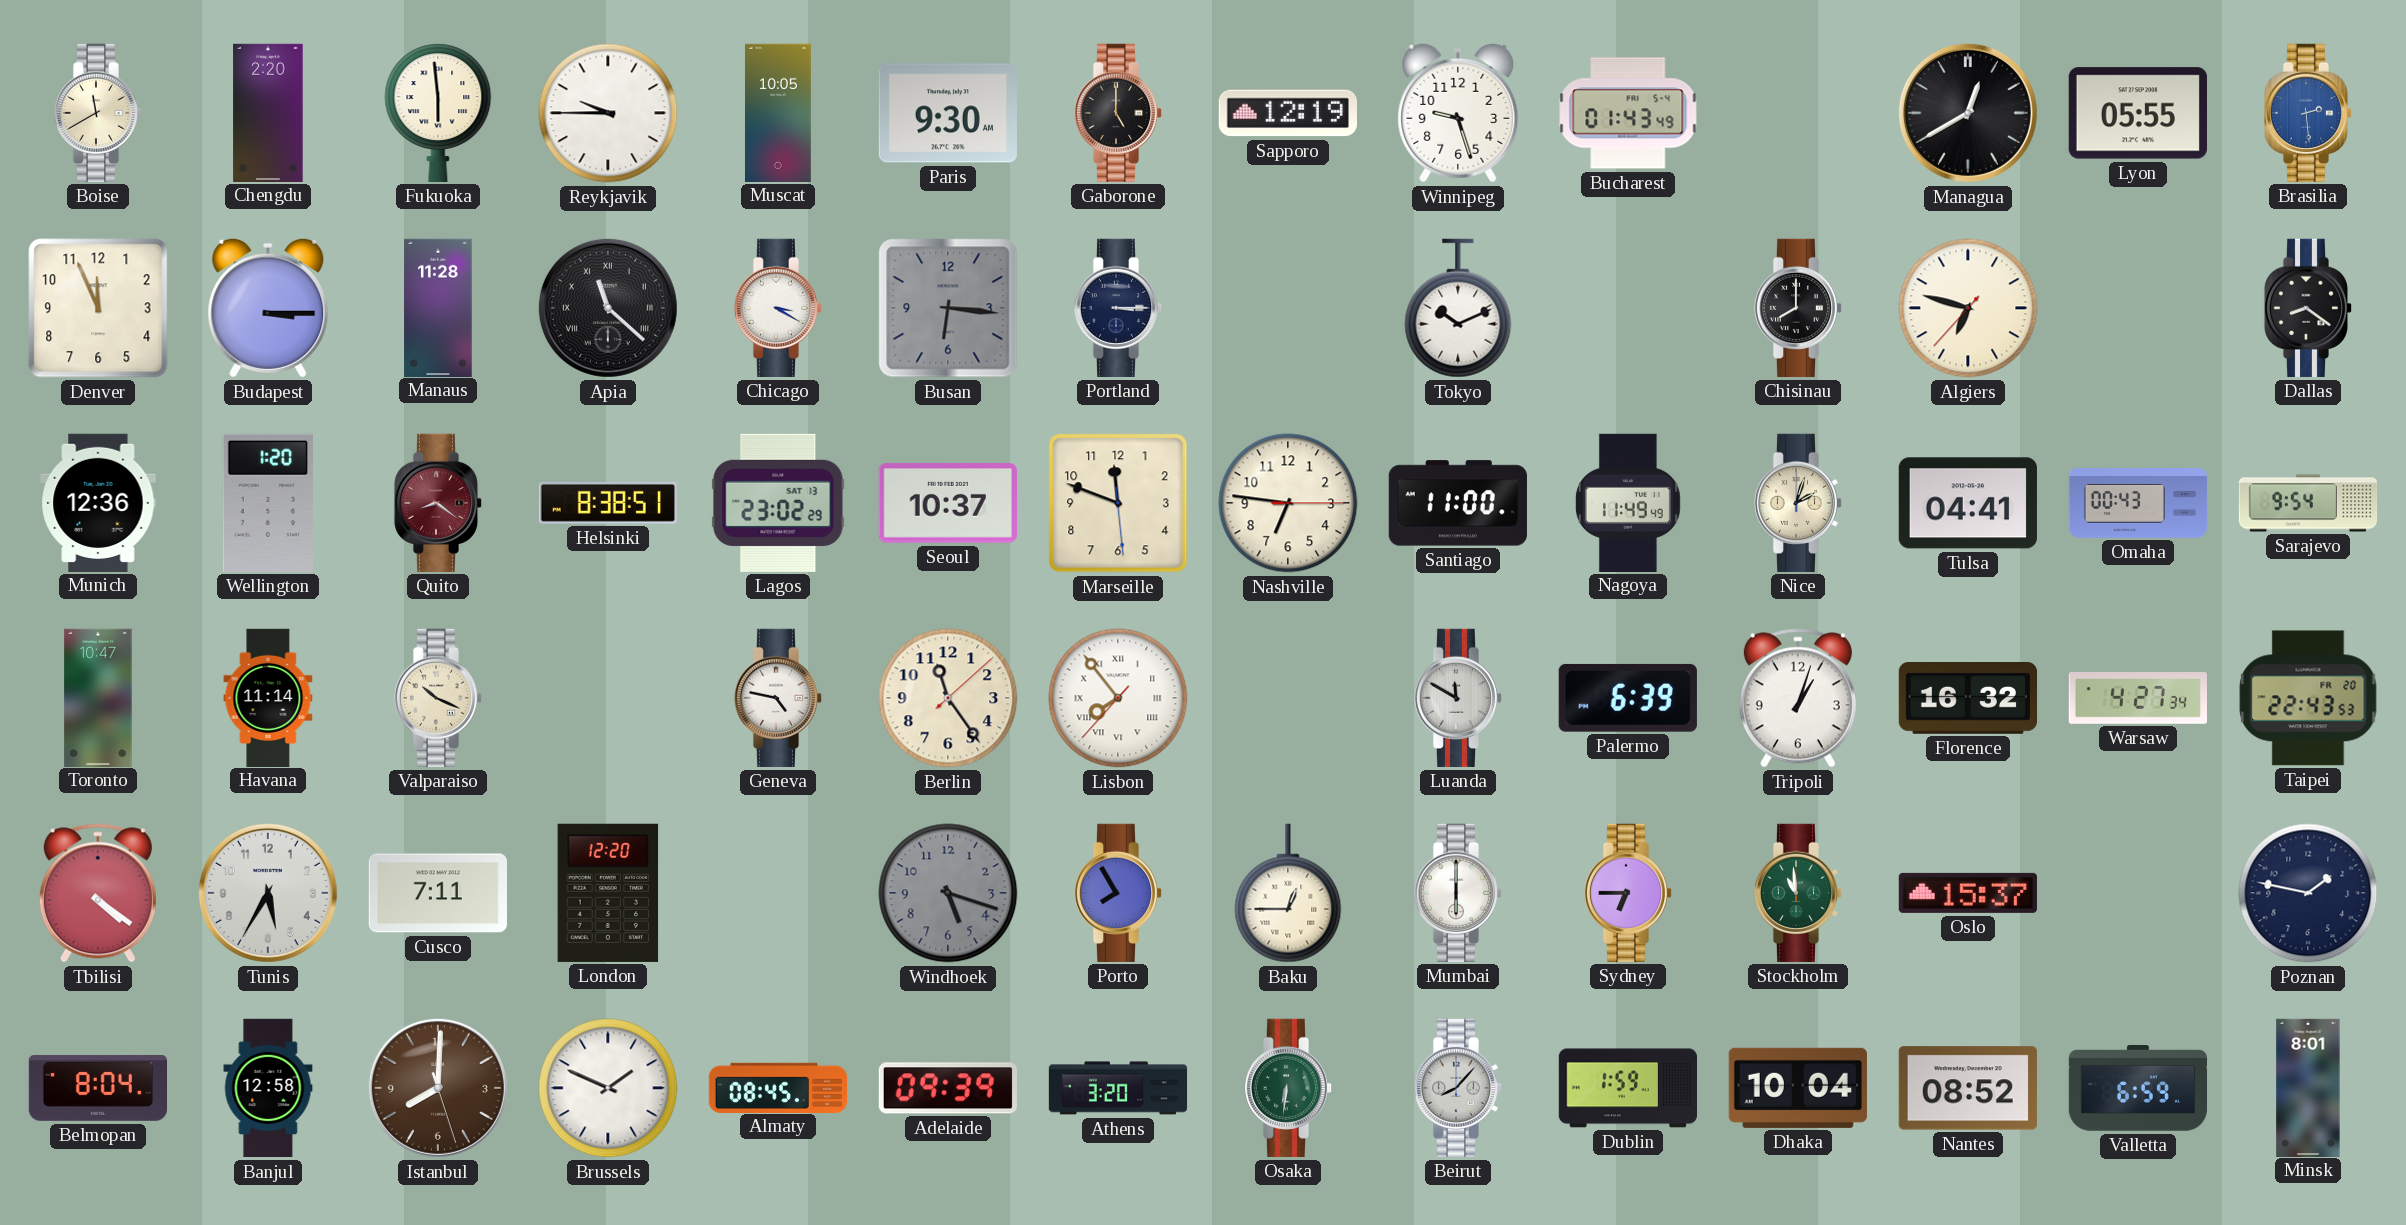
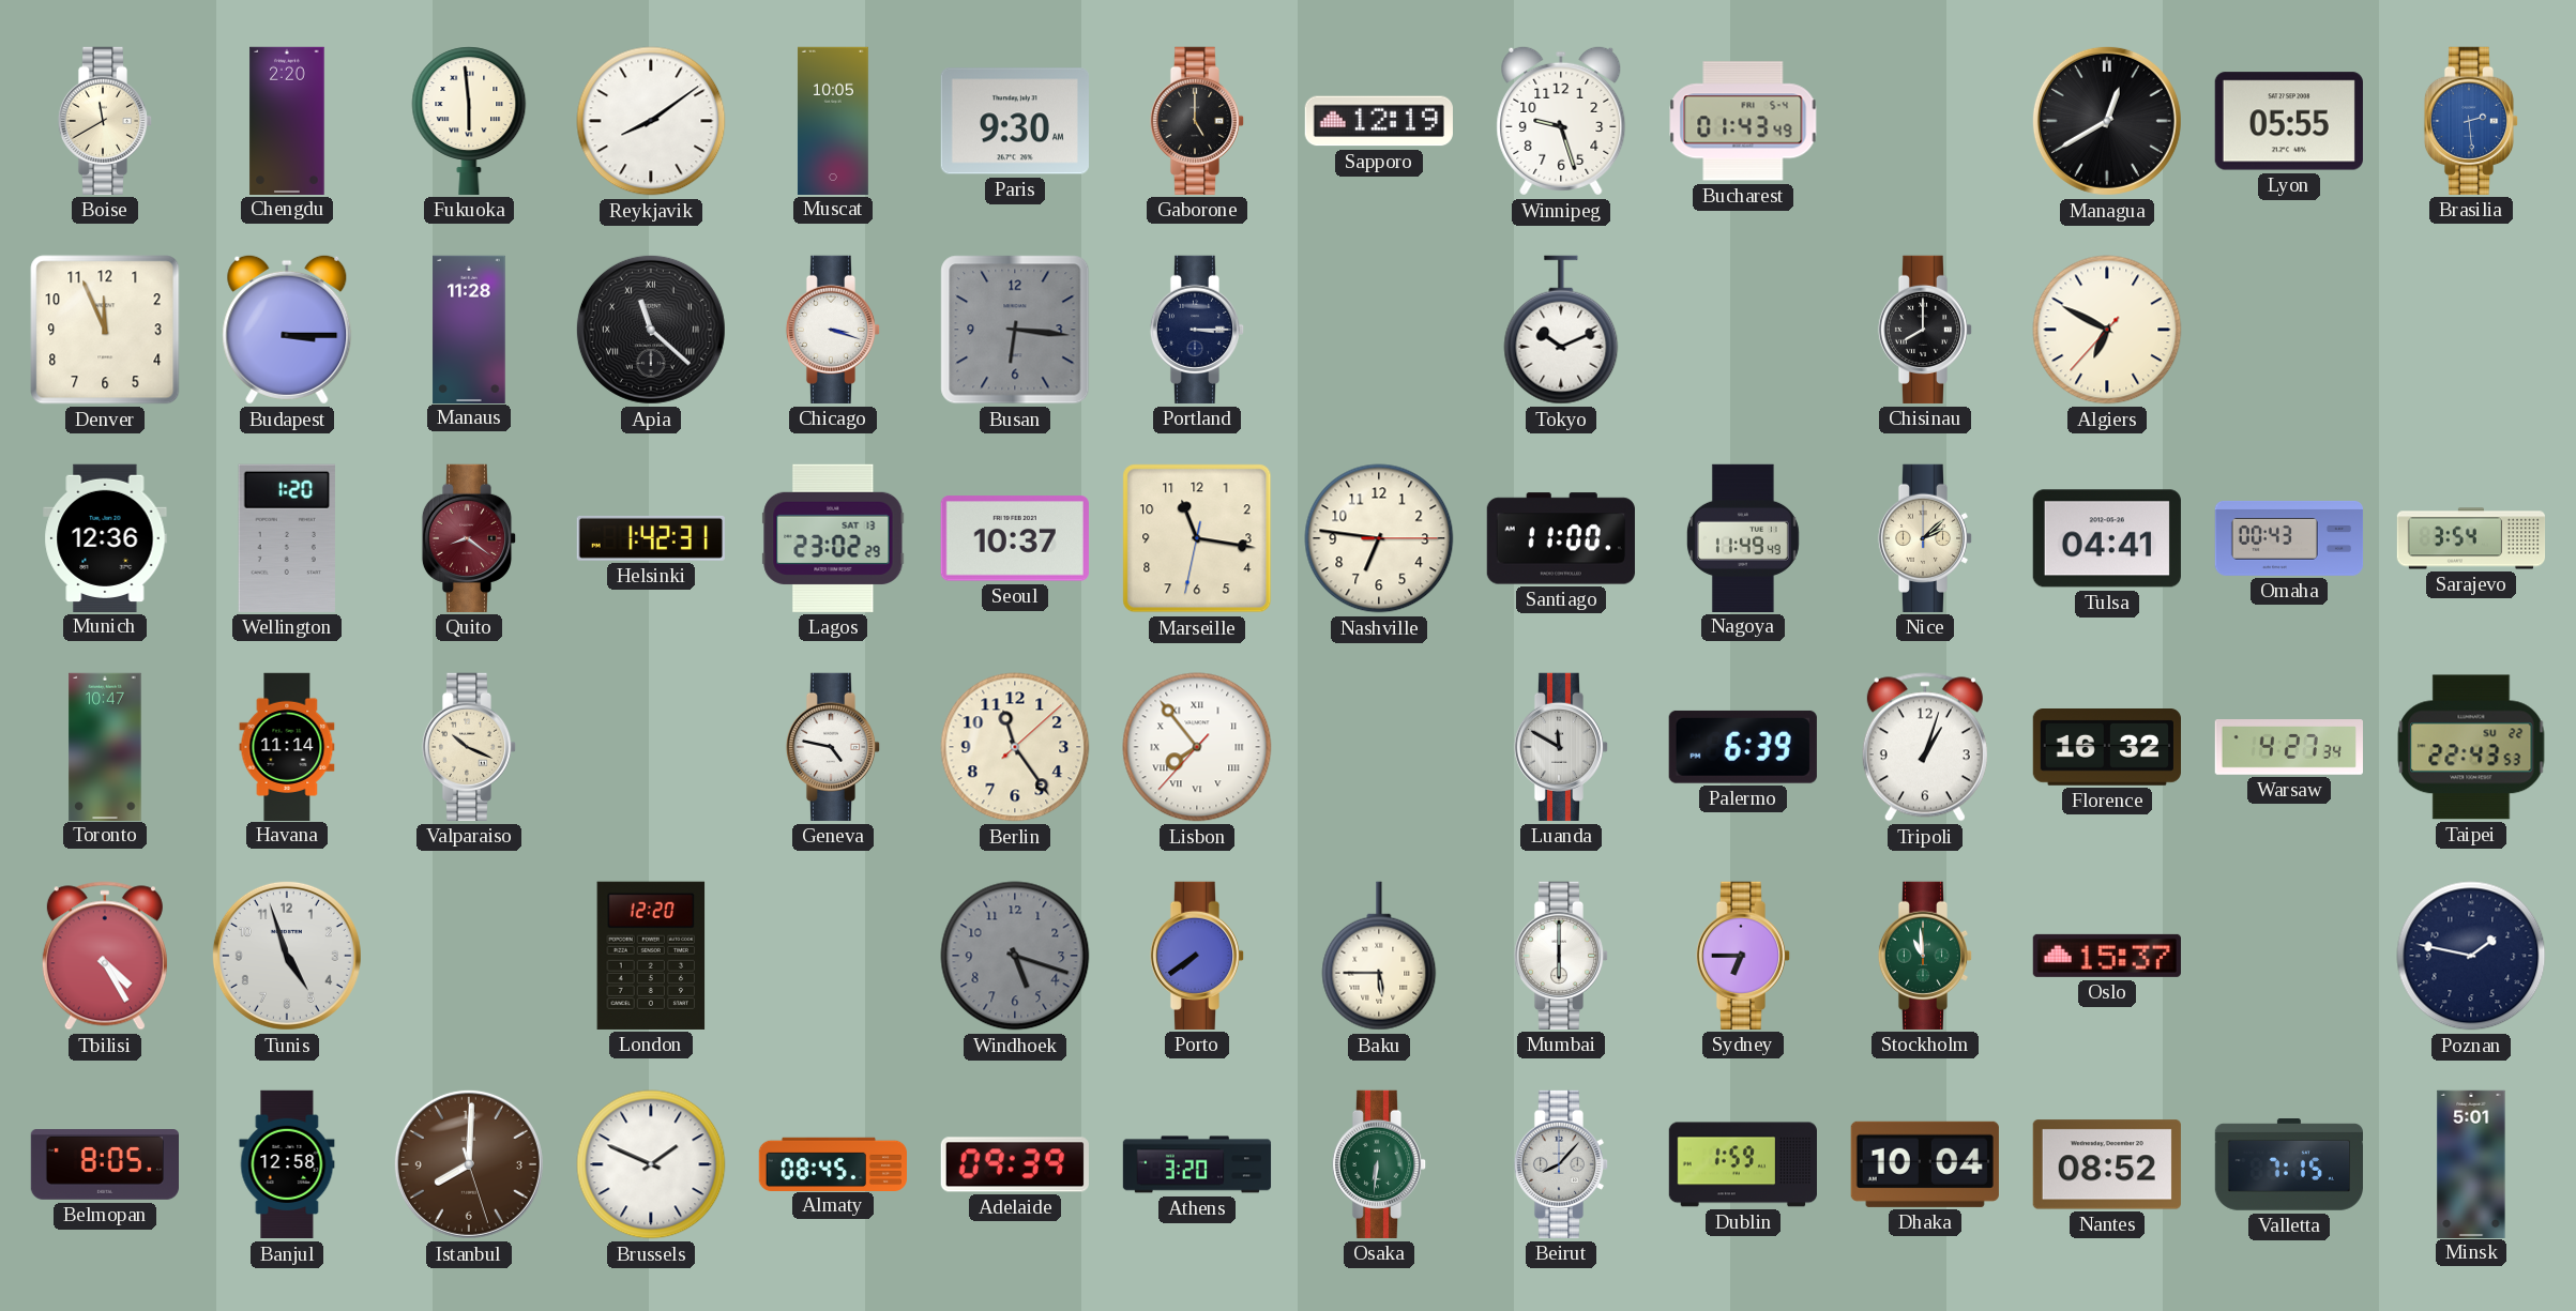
Reykjavik: 9:45 -> 8:09 (651, 121)
Chicago: 3:20 -> 3:18 (833, 330)
Algiers: 6:47 -> 6:49 (2107, 330)
Dallas: 8:21 -> none (2308, 308)
Helsinki: 8:38 -> 1:42 (651, 538)
Marseille: 11:48 -> 11:16 (1197, 538)
Nice: 2:03 -> 2:08 (1925, 538)
Sarajevo: 9:54 -> 3:54 (2471, 538)
Taipei date: FR 20 -> SU 22 (2471, 747)
Tbilisi: 4:21 -> 4:25 (105, 956)
Tunis: 5:35 -> 4:57 (287, 956)
Cusco: 7:11 -> none (438, 893)
Porto: 7:55 -> 7:39 (1197, 956)
Baku: 12:45 -> 5:45 (1379, 956)
Belmopan: 8:04 -> 8:05 (104, 1165)
Valletta: 6:59 -> 7:15 (2288, 1165)
Minsk: 8:01 -> 5:01 (2471, 1163)
